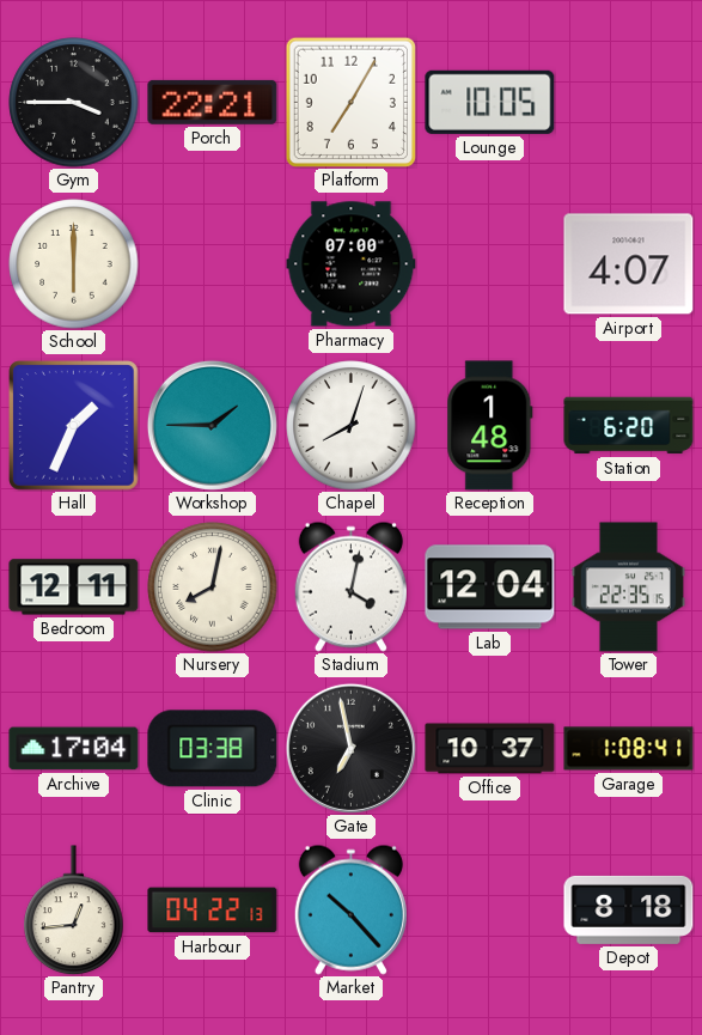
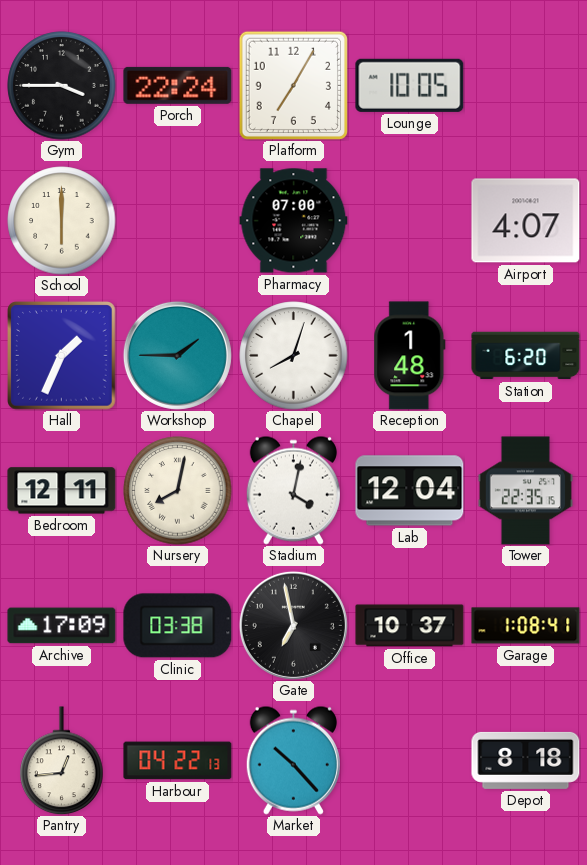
Porch: 22:21 -> 22:24 (178, 85)
Archive: 17:04 -> 17:09 (62, 626)
